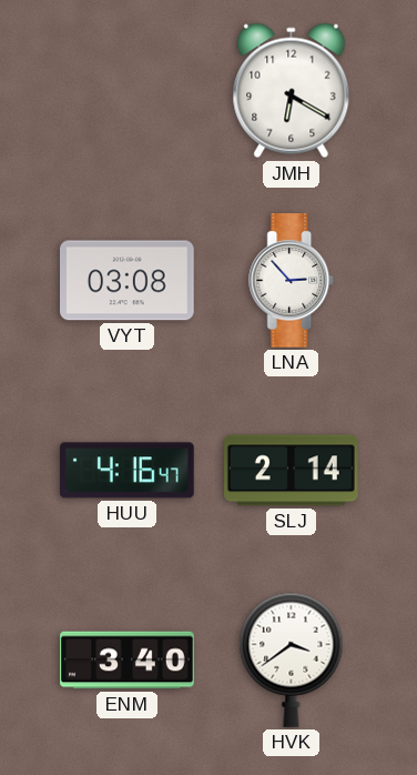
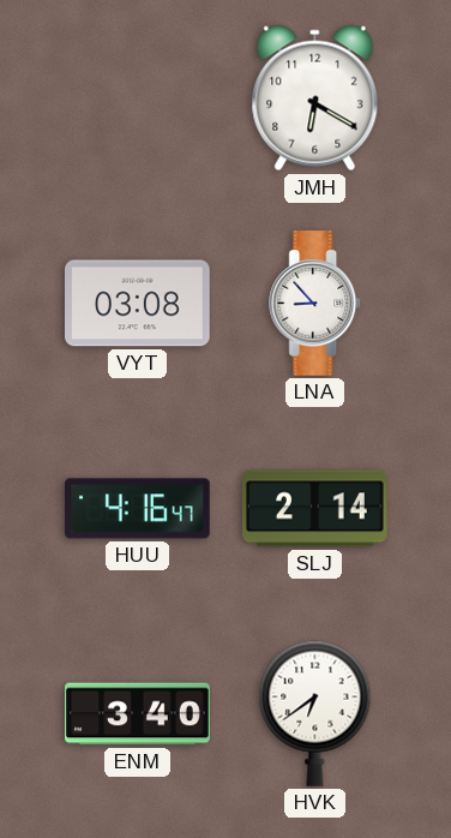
LNA: 2:53 -> 8:53 (315, 304)
HVK: 3:39 -> 6:39 (315, 713)
